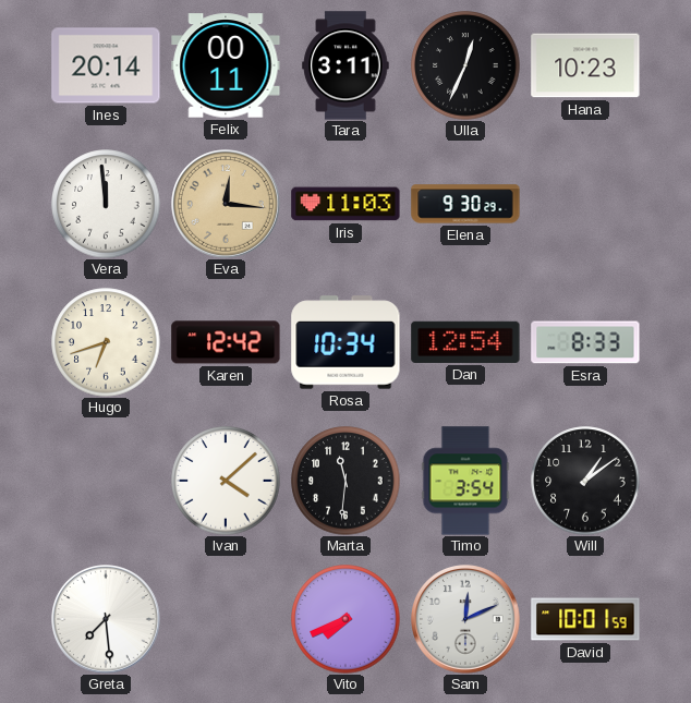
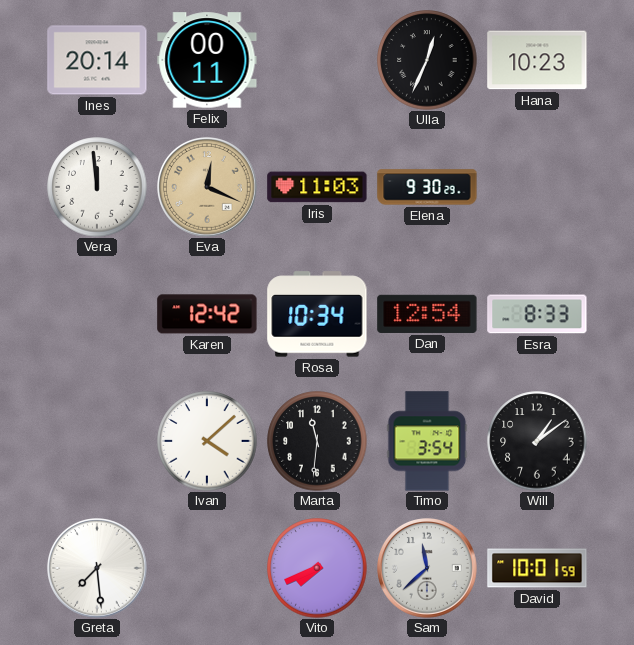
Tara: 3:11 -> none (346, 65)
Eva: 12:16 -> 12:19 (208, 188)
Hugo: 6:42 -> none (106, 342)
Sam: 12:11 -> 11:38 (428, 569)
